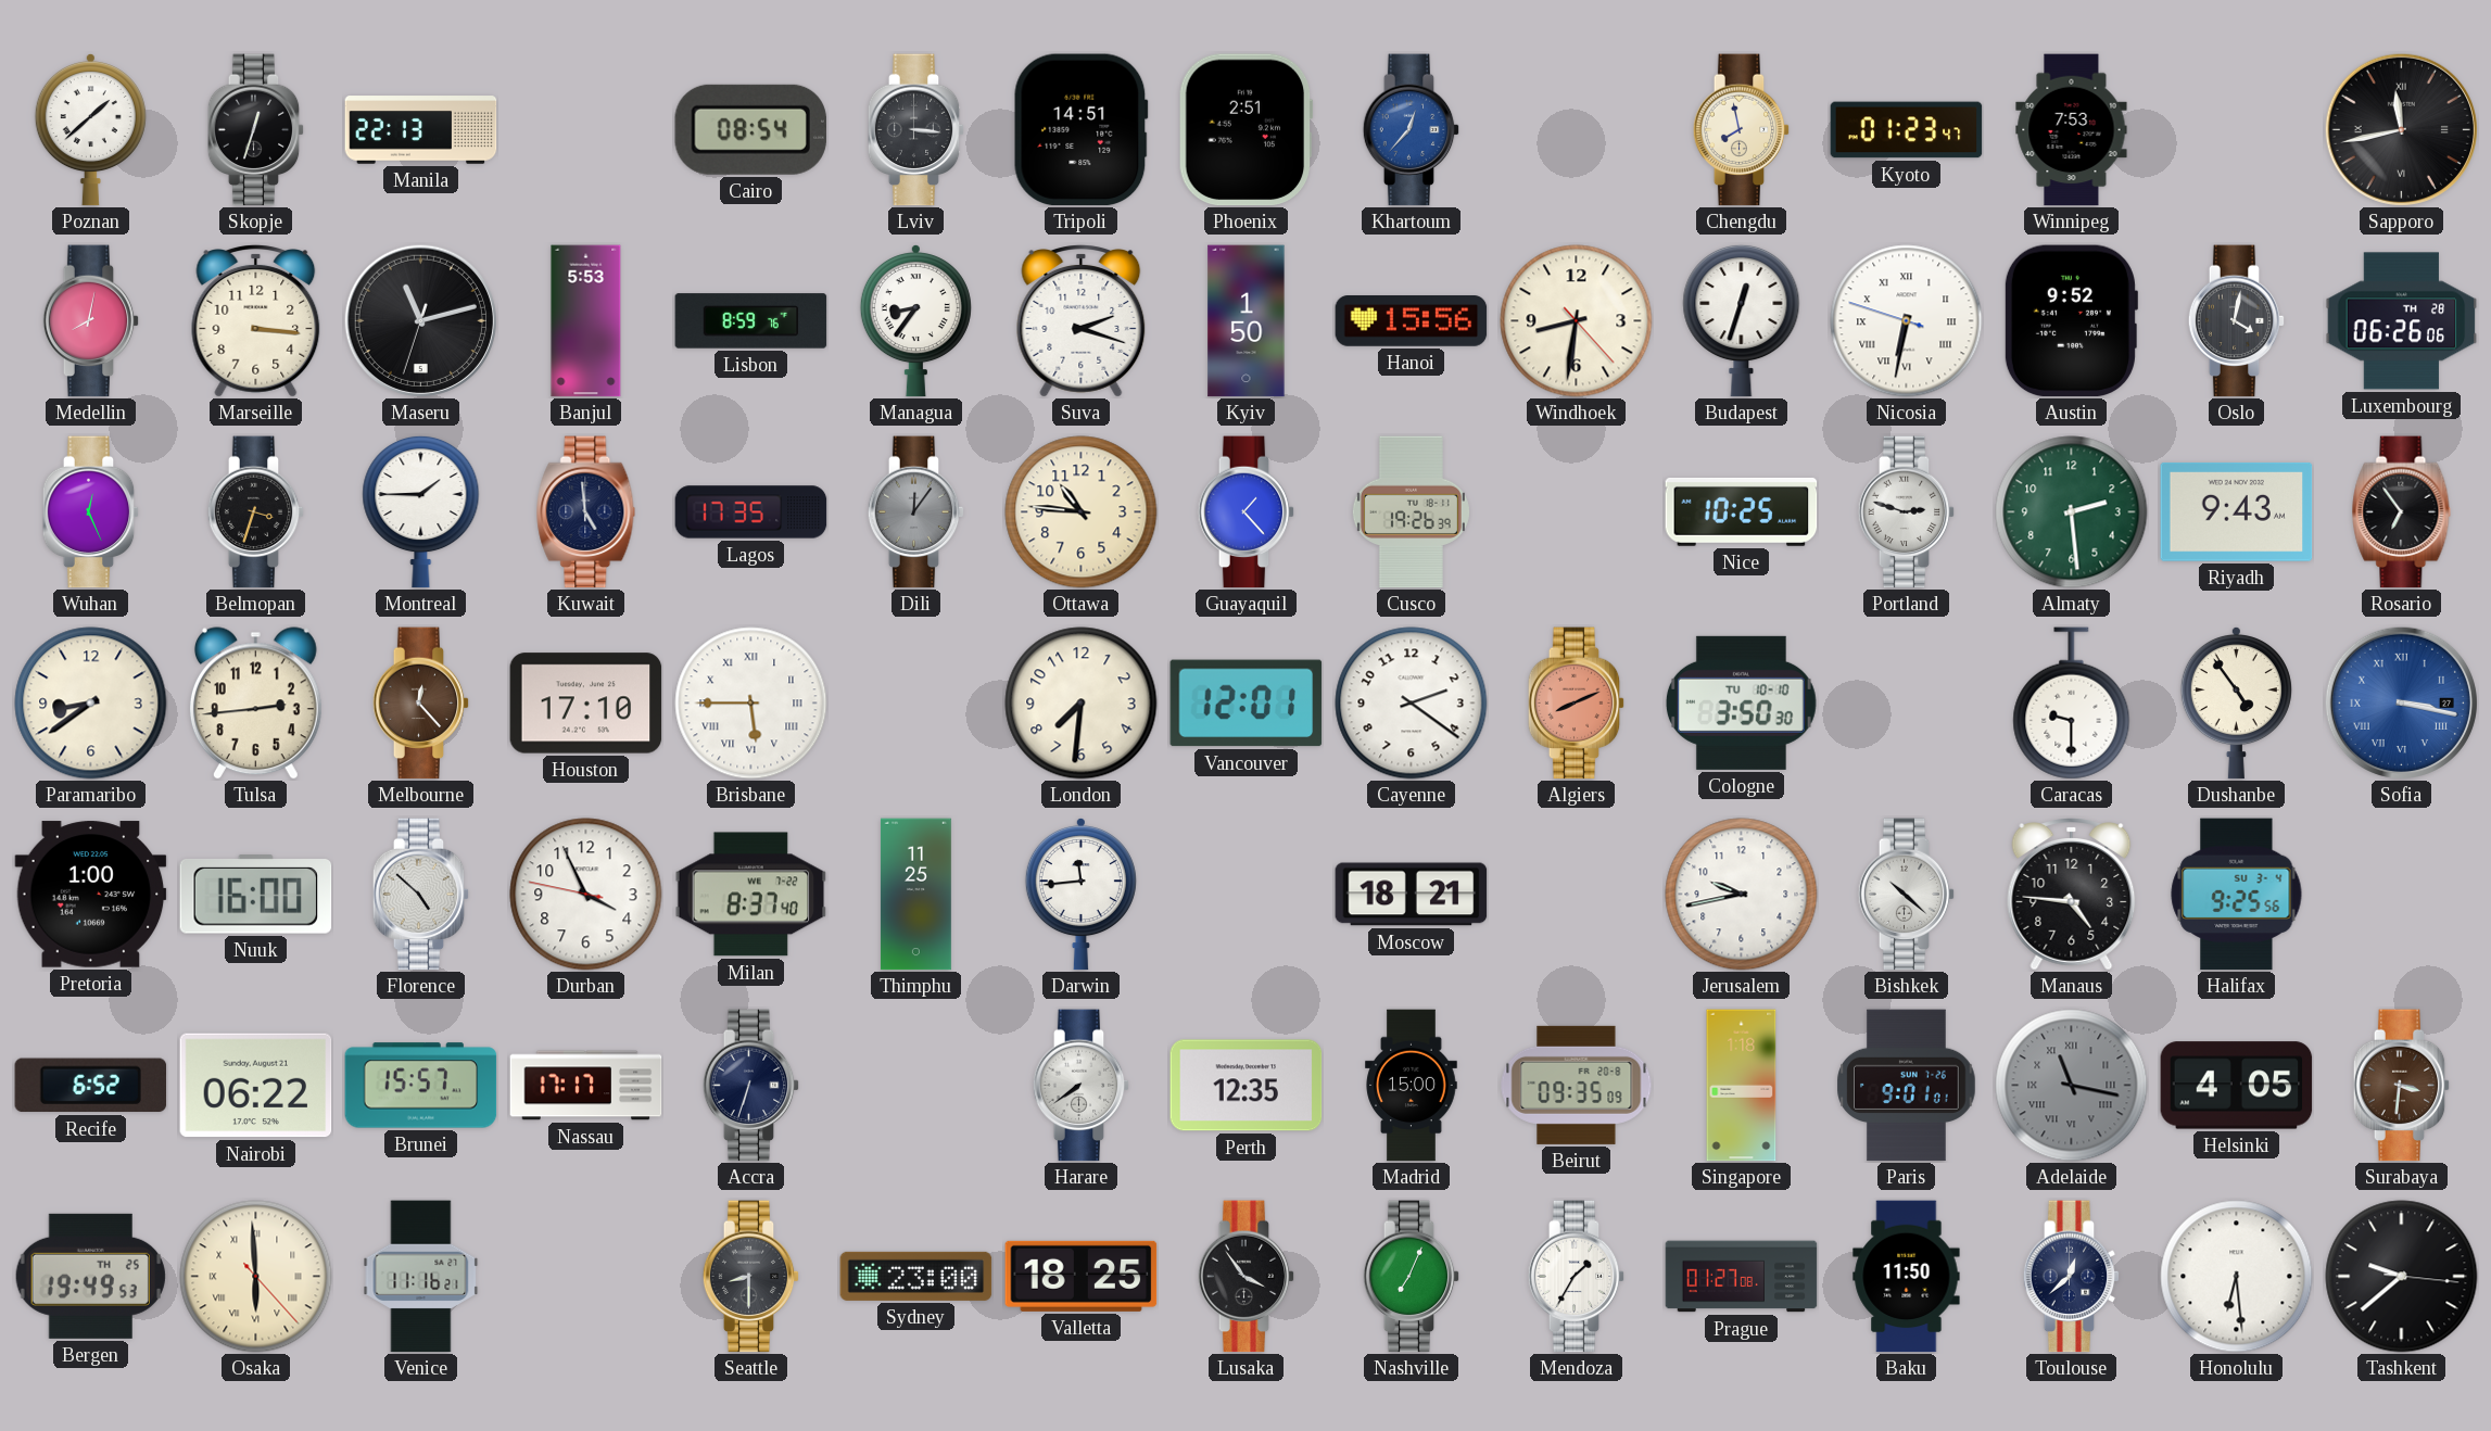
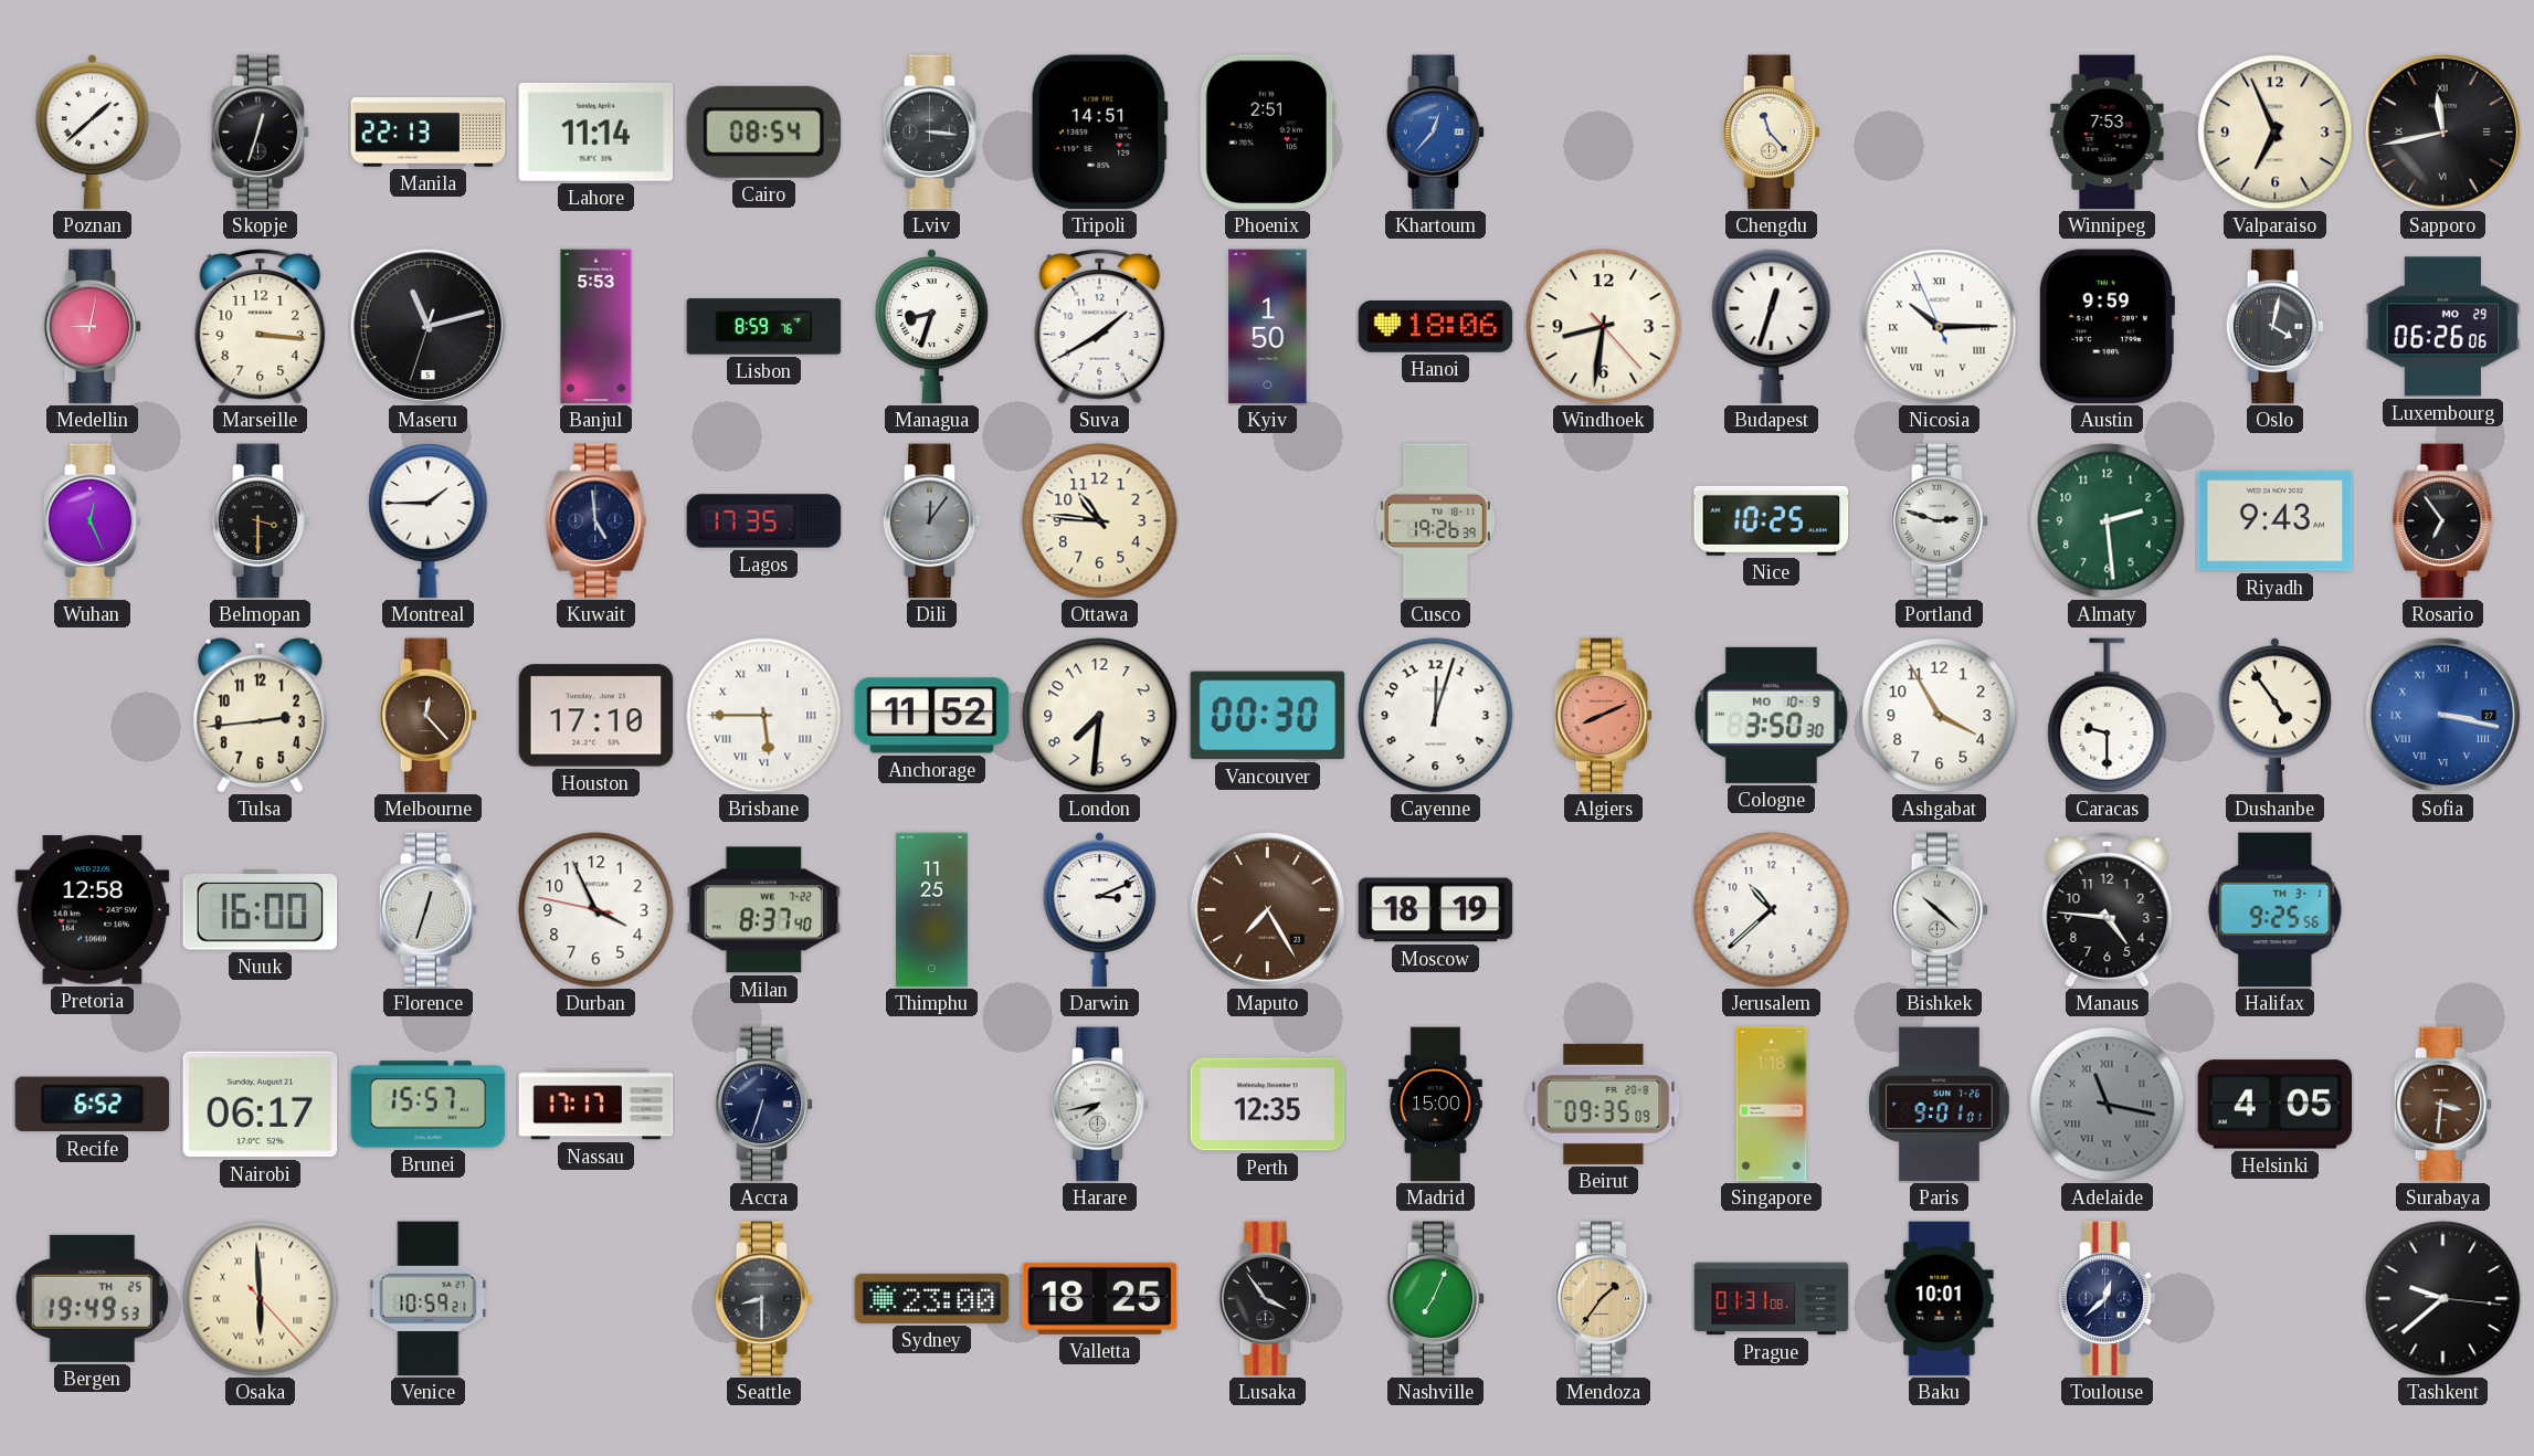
Lahore: none -> 11:14 (596, 131)
Chengdu: 7:58 -> 11:23 (1772, 133)
Kyoto: 01:23 -> none (1907, 130)
Valparaiso: none -> 6:56 (2276, 133)
Medellin: 8:02 -> 9:02 (93, 327)
Managua: 8:36 -> 8:33 (931, 326)
Suva: 2:18 -> 1:40 (1100, 327)
Hanoi: 15:56 -> 18:06 (1436, 327)
Nicosia: 6:31 -> 10:14 (1940, 327)
Austin: 9:52 -> 9:59 (2107, 327)
Luxembourg date: TH 28 -> MO 29 (2443, 327)
Belmopan: 3:33 -> 3:30 (261, 521)
Guayaquil: 1:23 -> none (1247, 512)
Paramaribo: 8:39 -> none (91, 704)
Anchorage: none -> 11:52 (932, 716)
Vancouver: 12:01 -> 00:30 (1268, 716)
Cayenne: 2:21 -> 12:03 (1436, 716)
Cologne date: TU 10-10 -> MO 10-9 (1771, 715)
Ashgabat: none -> 3:55 (1940, 716)
Pretoria: 1:00 -> 12:58 (93, 910)
Florence: 4:52 -> 12:33 (429, 910)
Darwin: 11:44 -> 3:11 (1099, 909)
Maputo: none -> 7:25 (1267, 909)
Moscow: 18:21 -> 18:19 (1436, 910)
Jerusalem: 9:43 -> 10:38 (1772, 910)
Halifax date: SU 3-4 -> TH 3-1 (2276, 910)
Nairobi: 06:22 -> 06:17 (261, 1105)
Harare: 7:39 -> 7:43 (1100, 1105)
Venice: 11:16 -> 10:59 (429, 1299)
Mendoza: 1:35 -> 1:36 (1604, 1299)
Mendoza dial: white -> champagne (1604, 1299)
Prague: 01:27 -> 01:31 (1772, 1299)
Baku: 11:50 -> 10:01 (1940, 1299)
Honolulu: 6:29 -> none (2237, 1277)
